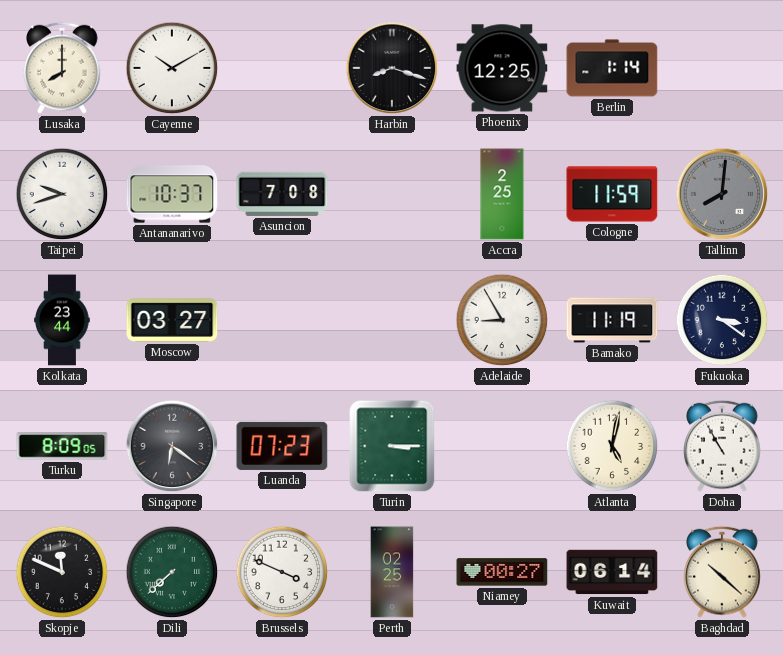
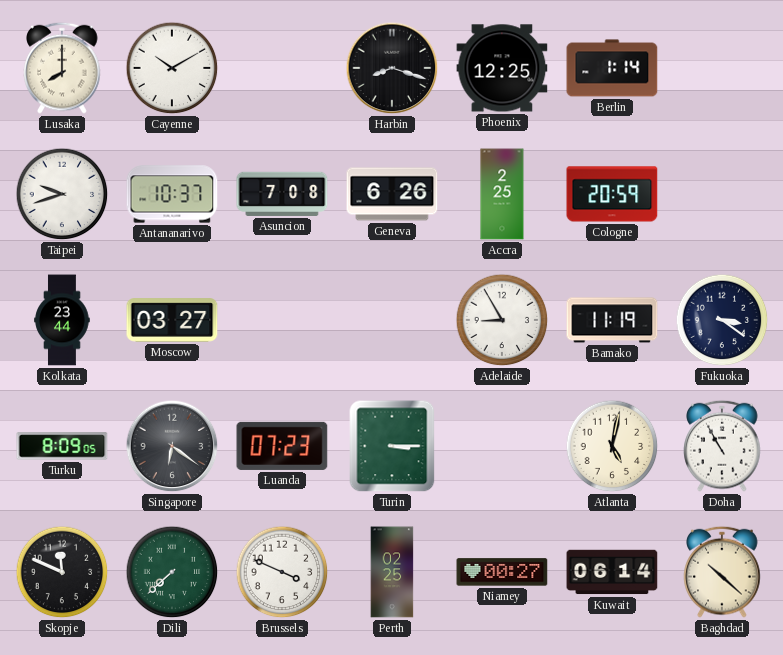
Geneva: none -> 6:26 (392, 194)
Cologne: 11:59 -> 20:59 (612, 194)
Tallinn: 8:01 -> none (722, 194)
